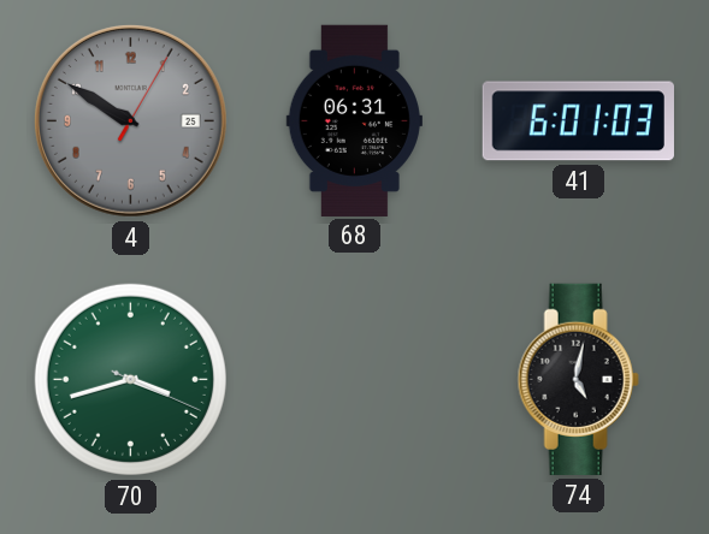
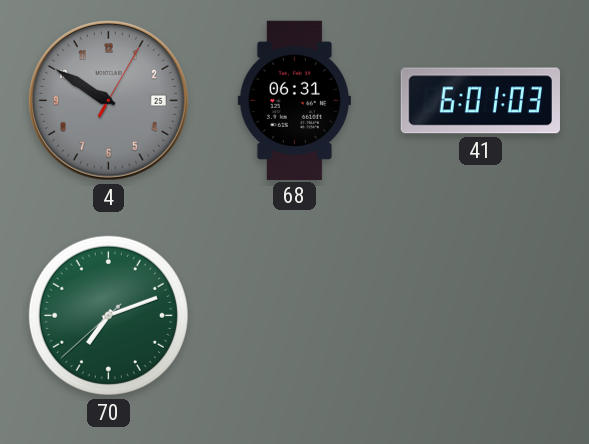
70: 3:42 -> 7:11 (108, 315)
74: 5:02 -> none (578, 379)
